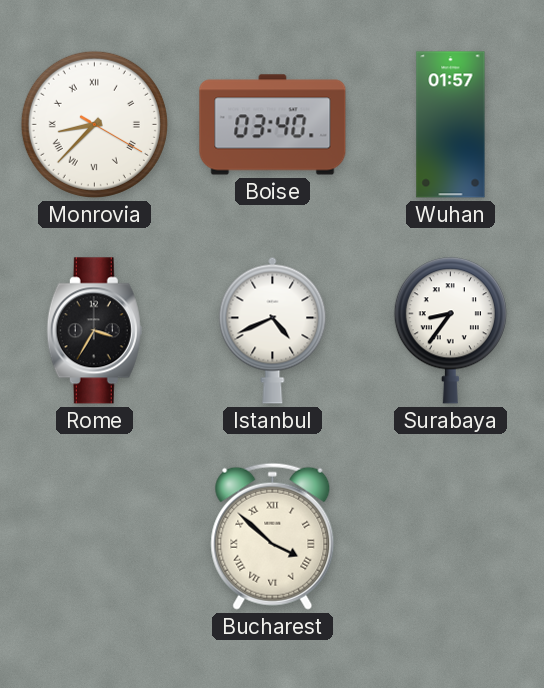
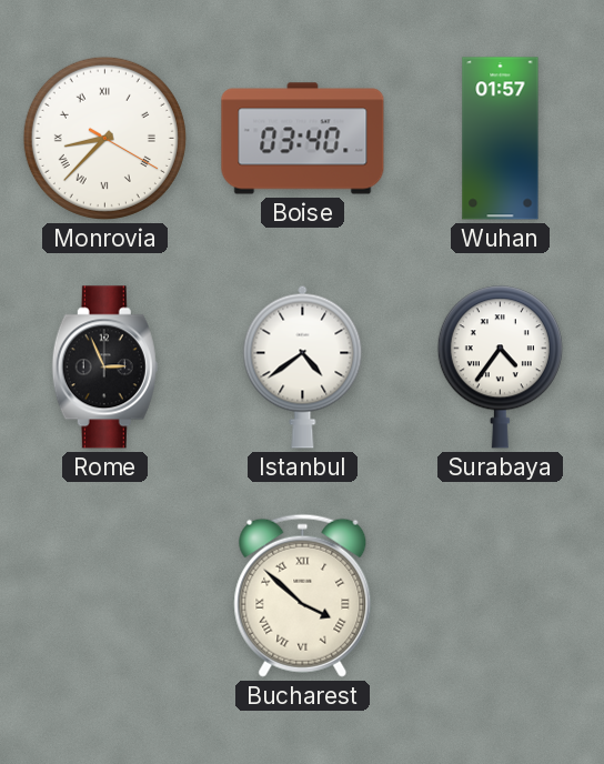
Rome: 3:35 -> 2:56 (104, 368)
Istanbul: 4:41 -> 4:39 (303, 366)
Surabaya: 8:36 -> 4:36 (500, 368)
